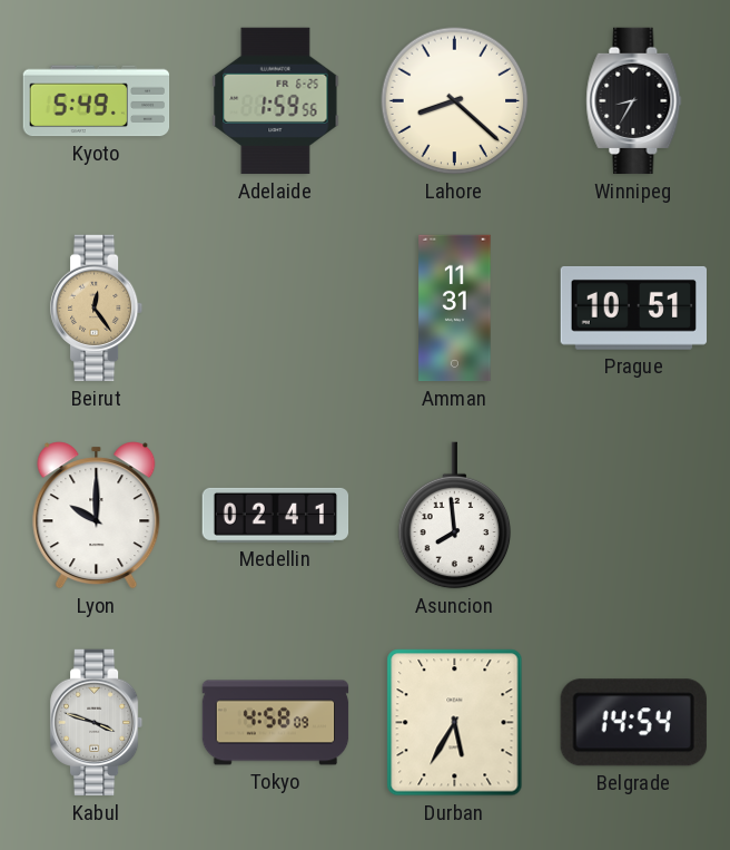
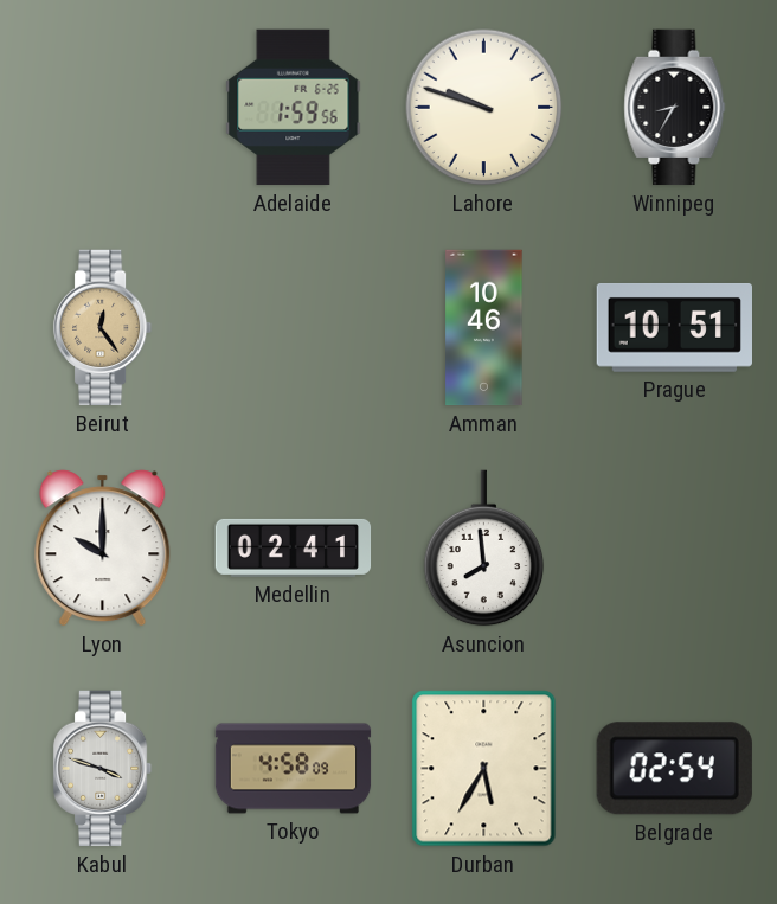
Kyoto: 5:49 -> none (97, 101)
Lahore: 8:22 -> 9:48 (484, 108)
Amman: 11:31 -> 10:46 (484, 328)
Belgrade: 14:54 -> 02:54 (674, 769)
